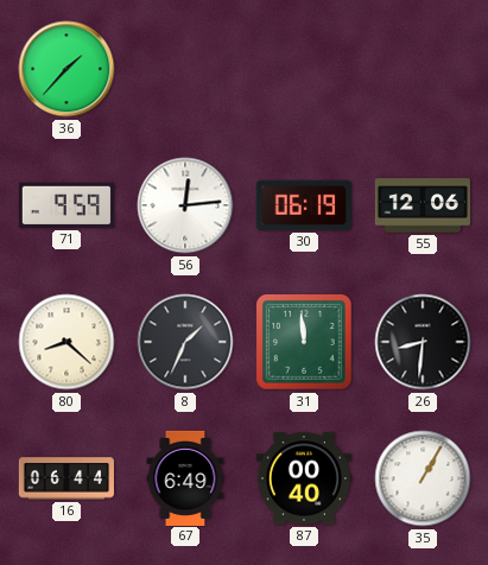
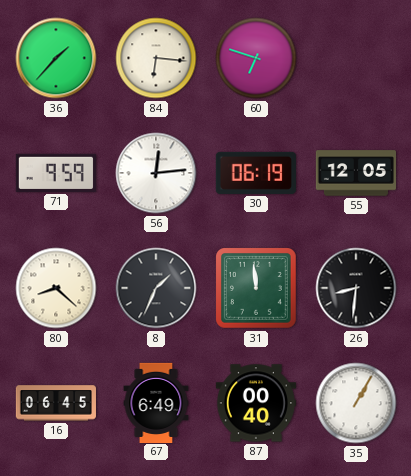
84: none -> 6:16 (156, 58)
60: none -> 6:48 (256, 58)
55: 12:06 -> 12:05 (355, 173)
16: 06:44 -> 06:45 (56, 403)
